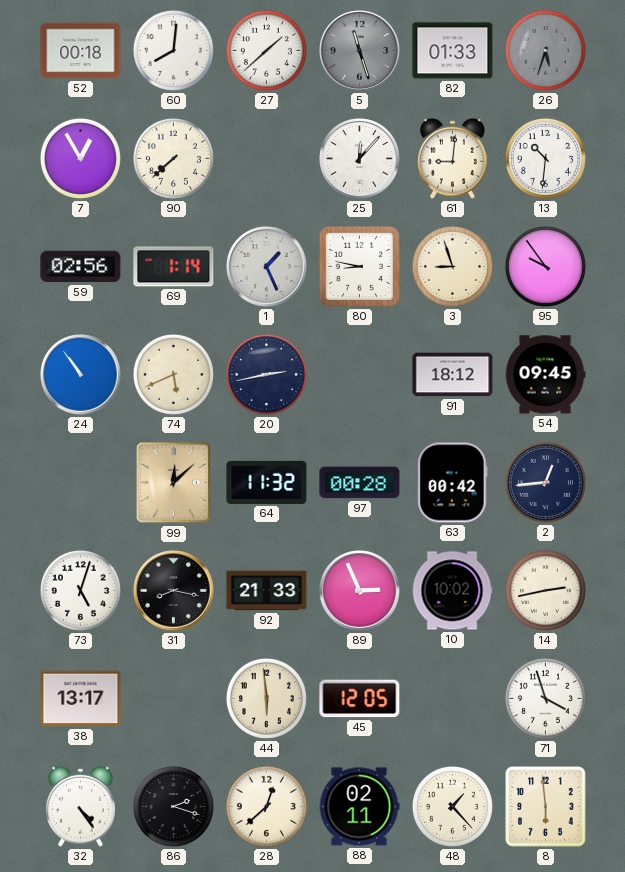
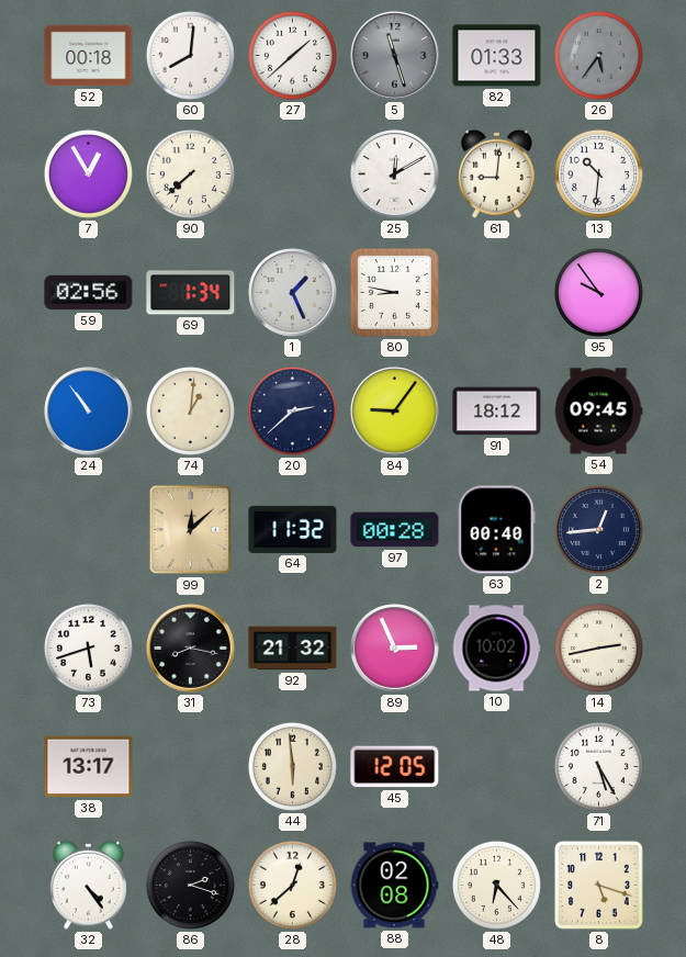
26: 5:33 -> 5:36 (598, 55)
25: 12:07 -> 12:10 (395, 174)
69: 1:14 -> 1:34 (191, 293)
3: 8:57 -> none (452, 266)
74: 5:41 -> 1:01 (190, 410)
20: 2:43 -> 2:38 (292, 410)
84: none -> 9:06 (395, 412)
63: 00:42 -> 00:40 (497, 530)
73: 5:03 -> 5:42 (88, 648)
92: 21:33 -> 21:32 (293, 649)
71: 3:57 -> 5:25 (598, 766)
88: 02:11 -> 02:08 (394, 886)
48: 1:23 -> 6:23 (496, 885)
8: 5:59 -> 5:18 (599, 886)
